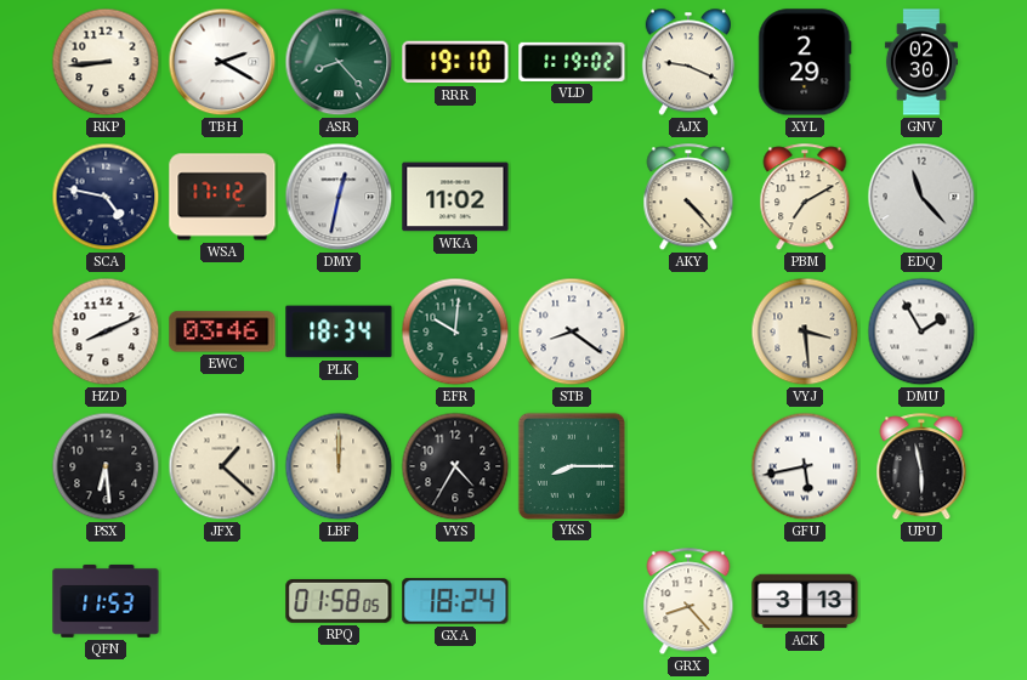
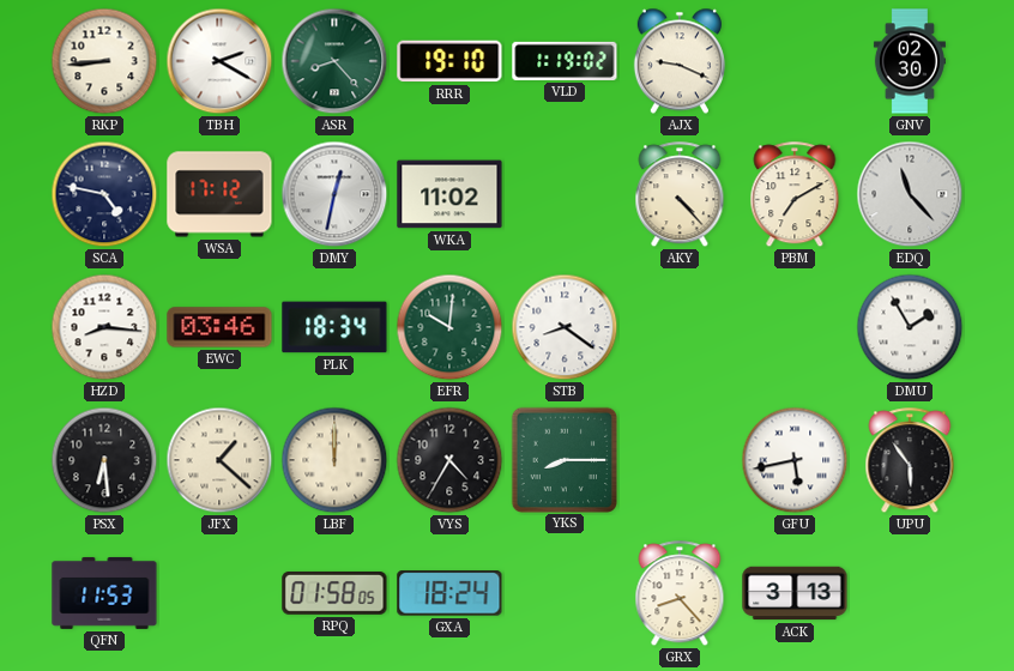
XYL: 2:29 -> none (805, 62)
HZD: 8:11 -> 8:16 (104, 327)
VYJ: 3:29 -> none (805, 331)
UPU: 5:58 -> 5:54 (910, 461)
